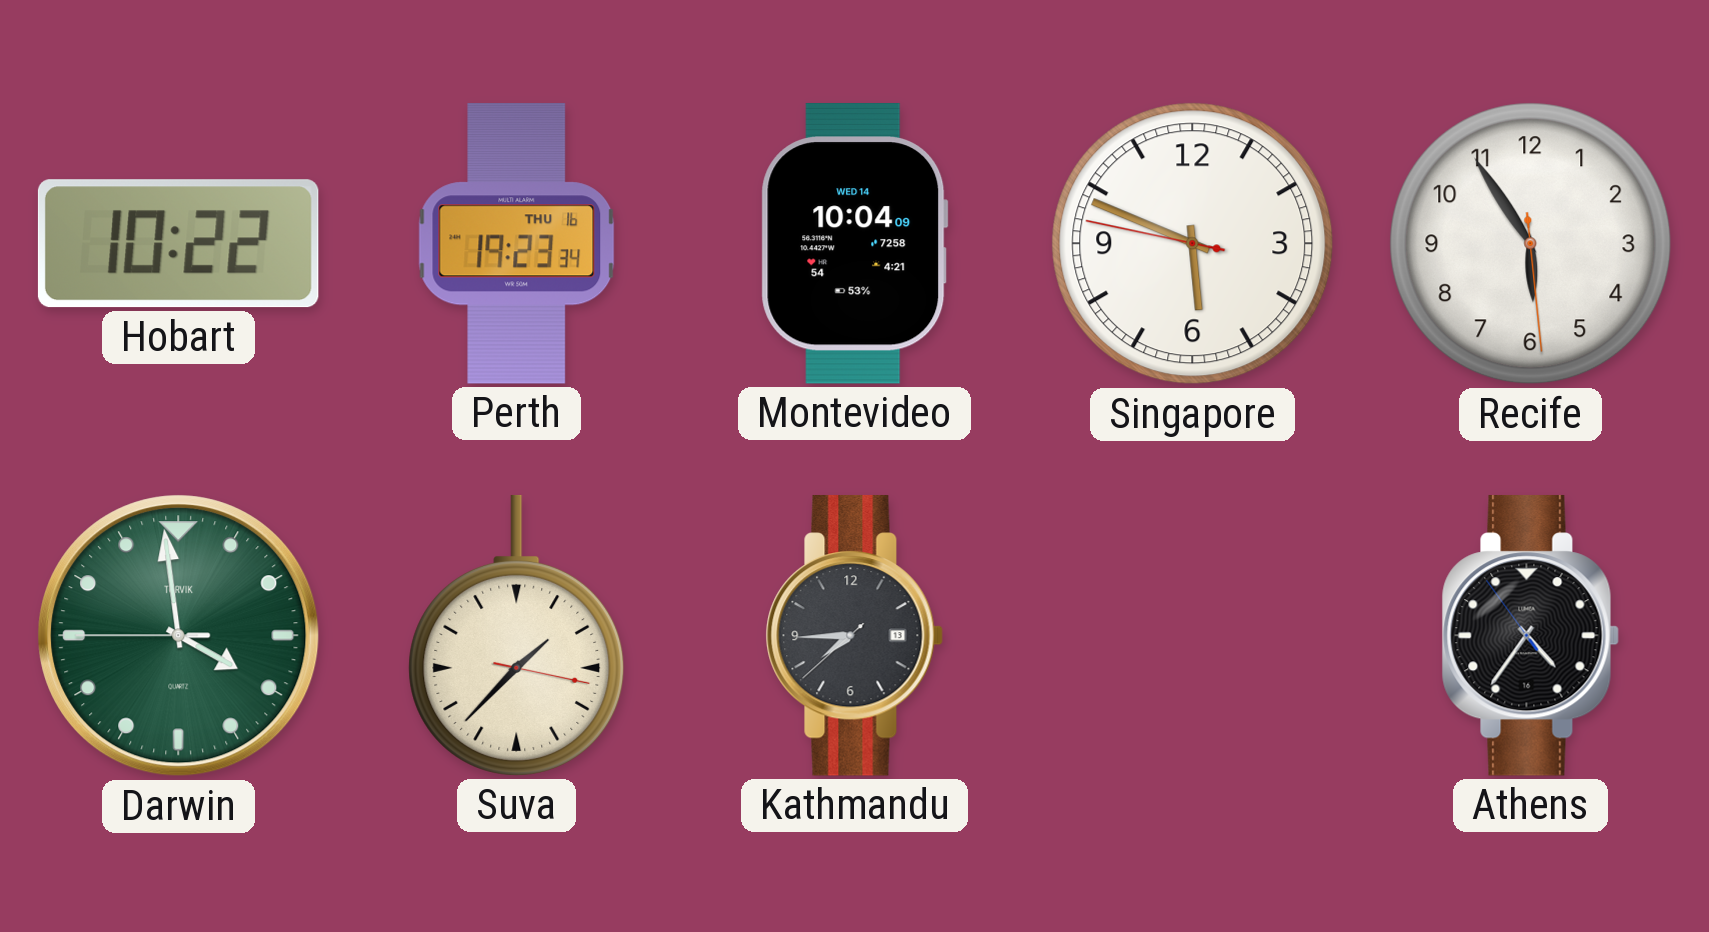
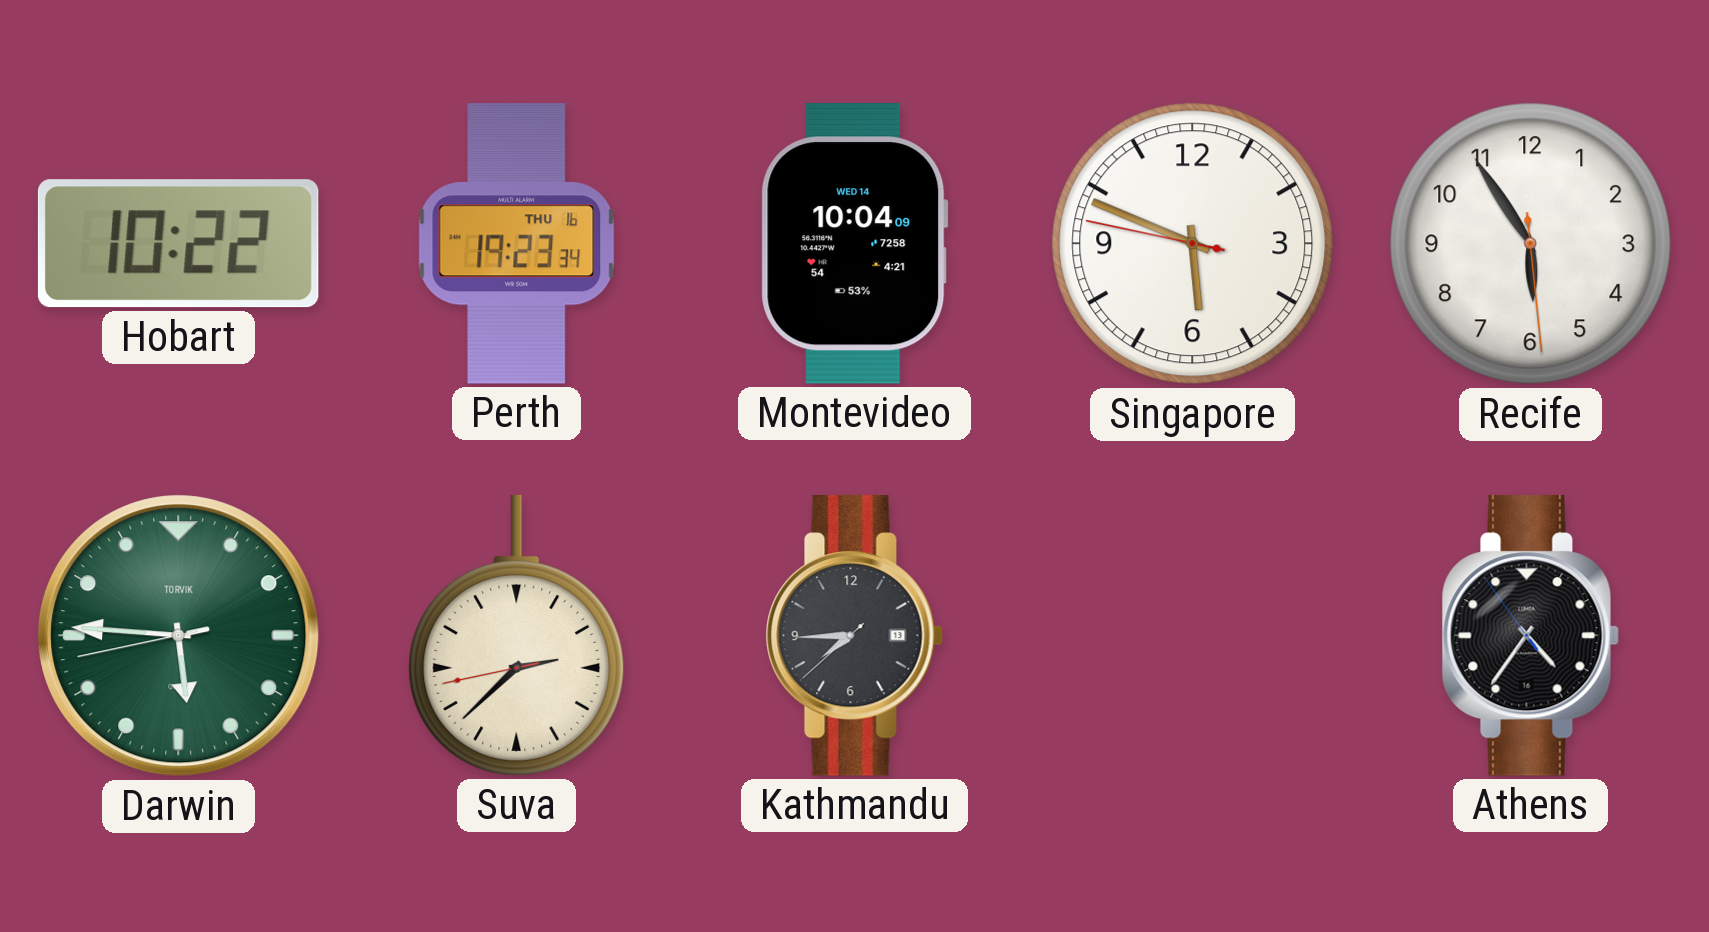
Darwin: 3:58 -> 5:45 (179, 636)
Suva: 1:37 -> 2:37 (517, 635)
